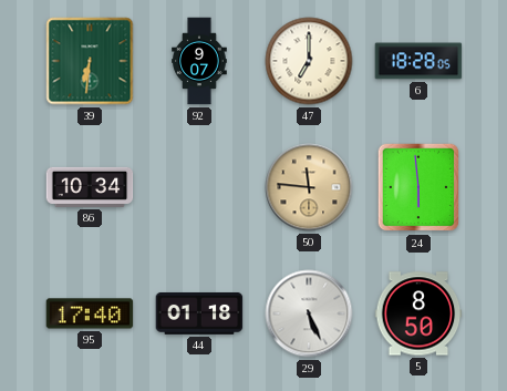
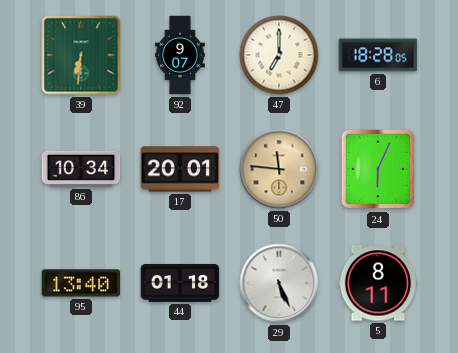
17: none -> 20:01 (180, 169)
24: 5:59 -> 6:04 (378, 169)
95: 17:40 -> 13:40 (81, 283)
5: 8:50 -> 8:11 (378, 283)
